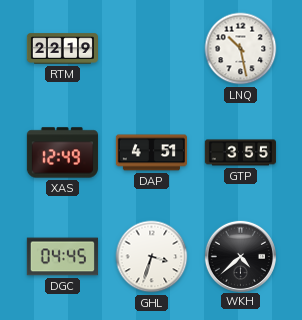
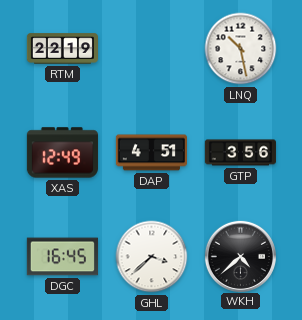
GTP: 3:55 -> 3:56 (240, 153)
DGC: 04:45 -> 16:45 (62, 257)
GHL: 3:33 -> 3:38 (152, 257)
